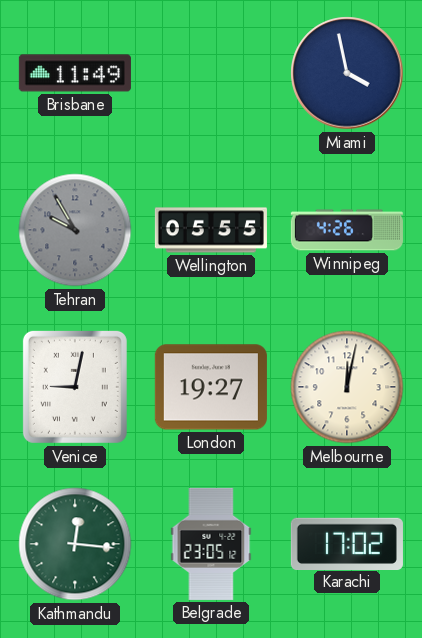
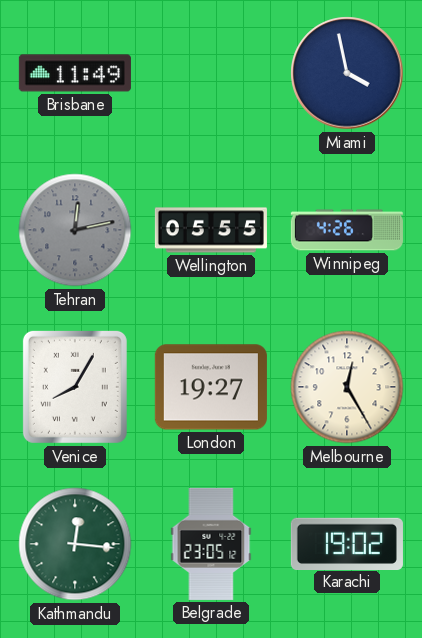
Tehran: 9:55 -> 12:13 (75, 230)
Venice: 9:02 -> 8:05 (75, 387)
Melbourne: 12:02 -> 12:25 (347, 387)
Karachi: 17:02 -> 19:02 (347, 543)
